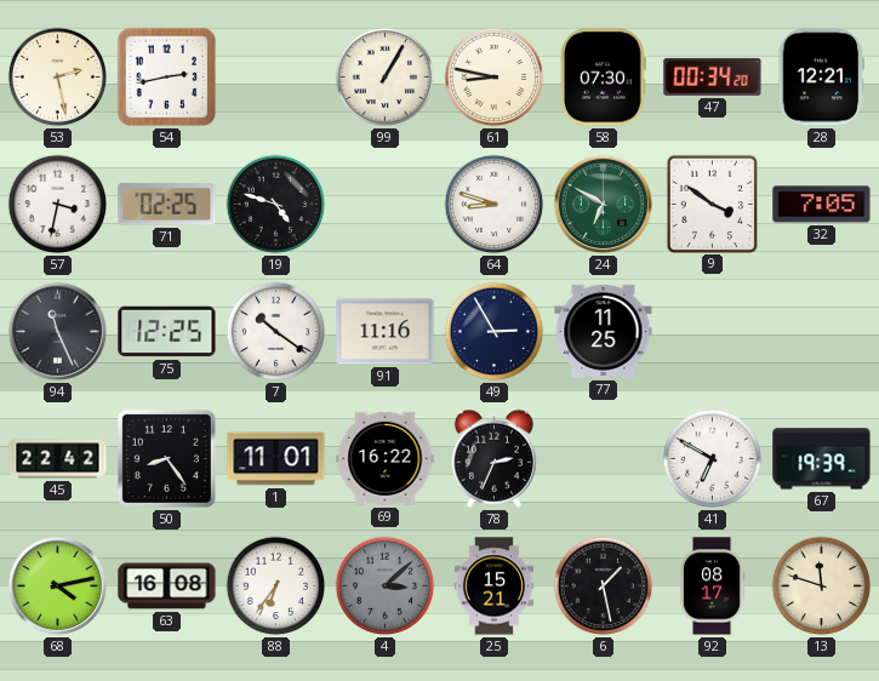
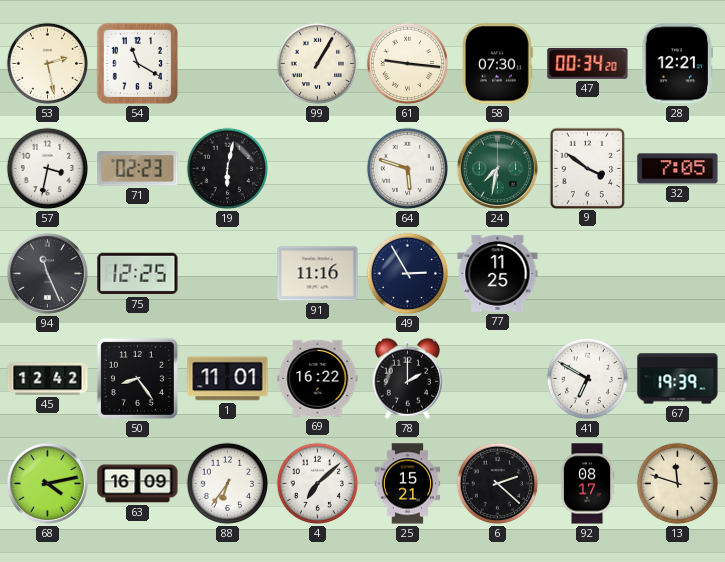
54: 2:43 -> 11:20 (138, 64)
61: 8:47 -> 9:16 (408, 64)
71: 02:25 -> 02:23 (138, 169)
19: 4:48 -> 6:02 (228, 169)
64: 8:48 -> 5:48 (408, 169)
24: 6:50 -> 7:32 (497, 168)
7: 10:21 -> none (276, 332)
45: 22:42 -> 12:42 (48, 379)
78: 2:34 -> 2:00 (407, 378)
63: 16:08 -> 16:09 (138, 484)
4: 3:08 -> 7:08 (318, 484)
4 dial: grey -> white (318, 484)
6: 1:28 -> 2:22 (498, 484)
